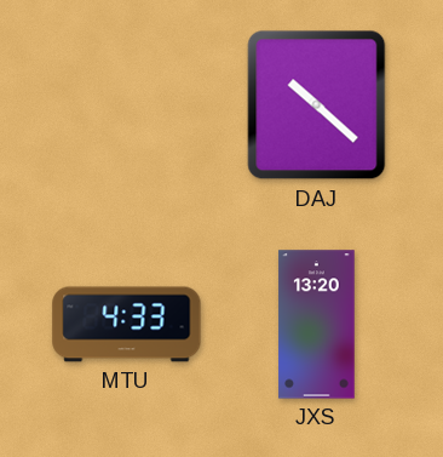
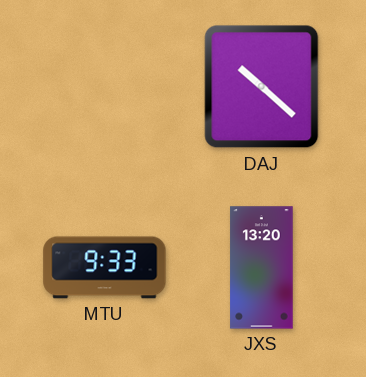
MTU: 4:33 -> 9:33 (105, 268)
